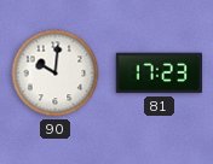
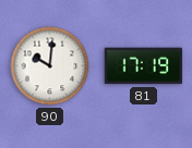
81: 17:23 -> 17:19 (144, 66)
